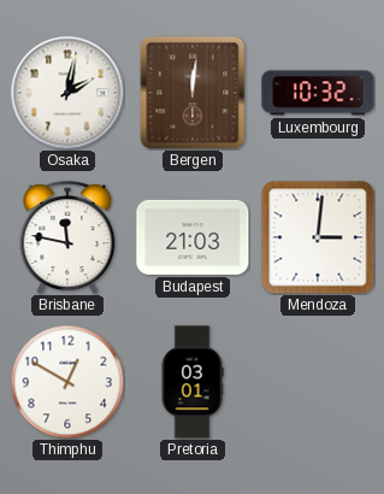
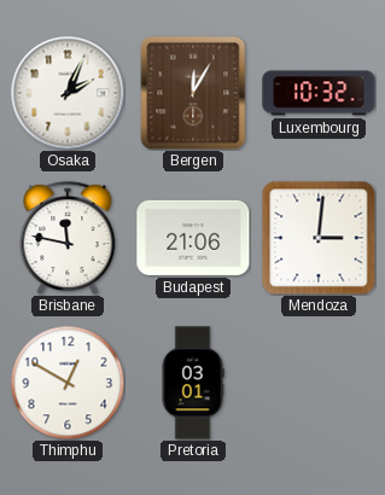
Osaka: 2:02 -> 2:04 (68, 93)
Bergen: 12:01 -> 12:05 (193, 93)
Budapest: 21:03 -> 21:06 (193, 238)
